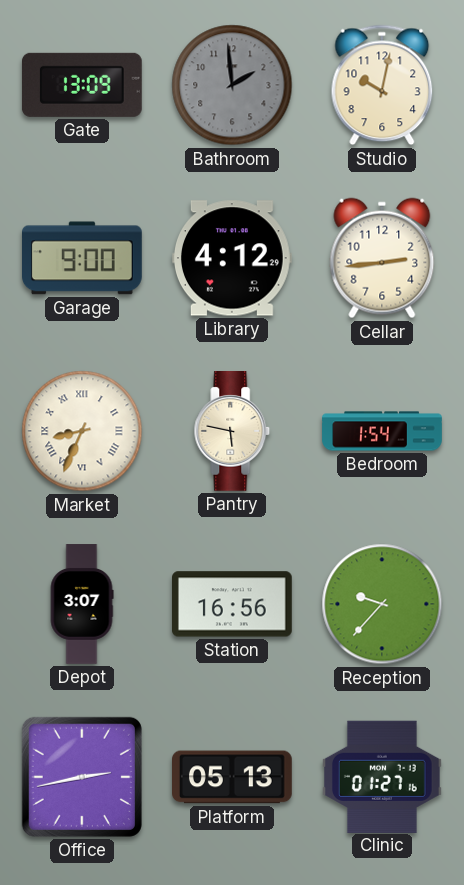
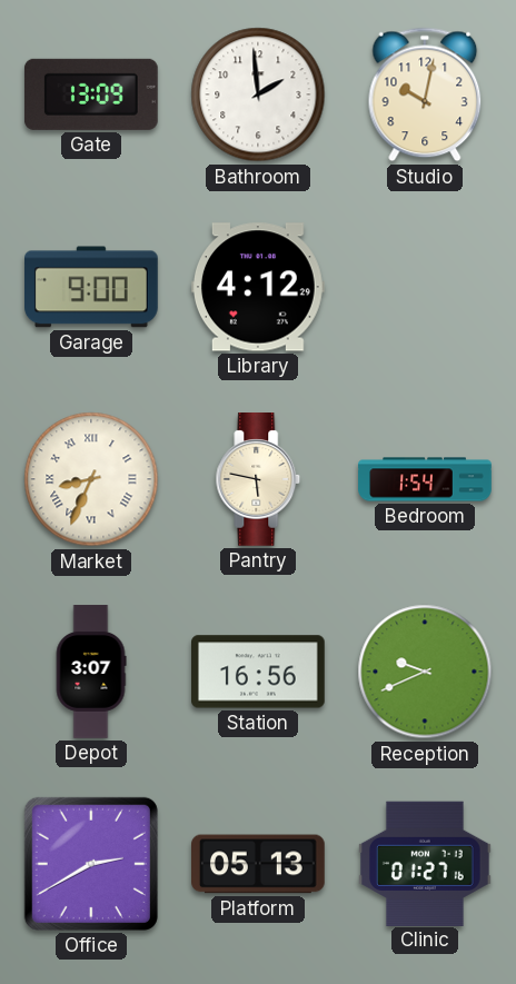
Bathroom dial: grey -> white (258, 95)
Cellar: 2:44 -> none (382, 258)
Reception: 9:37 -> 9:41 (425, 672)
Office: 2:43 -> 2:40 (91, 864)
